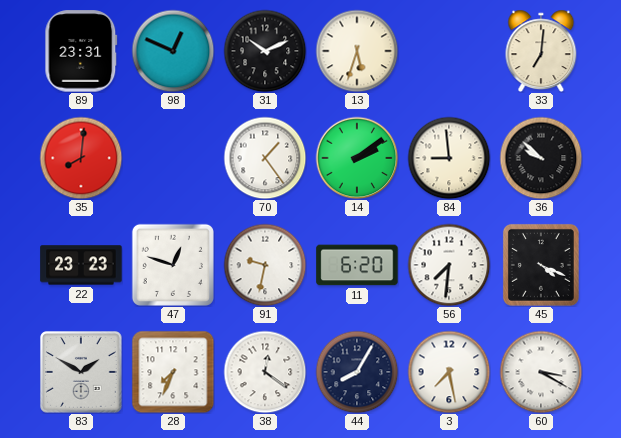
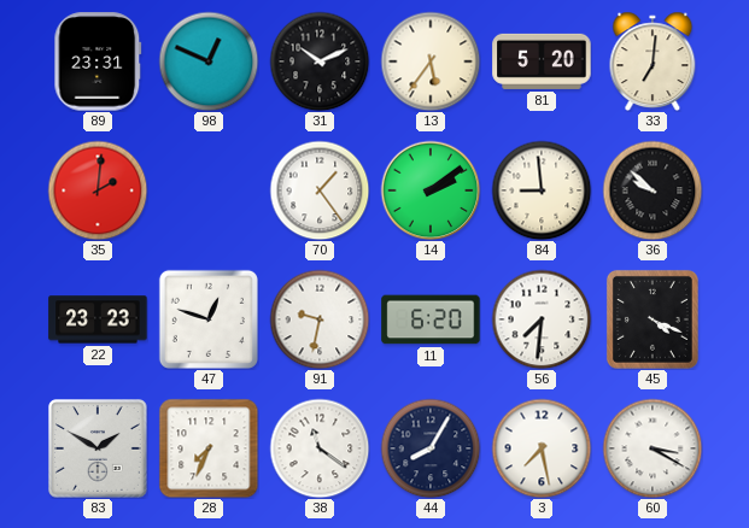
13: 5:33 -> 5:36 (431, 61)
81: none -> 5:20 (542, 61)
35: 8:01 -> 2:01 (98, 190)
38: 12:21 -> 11:21 (320, 448)
